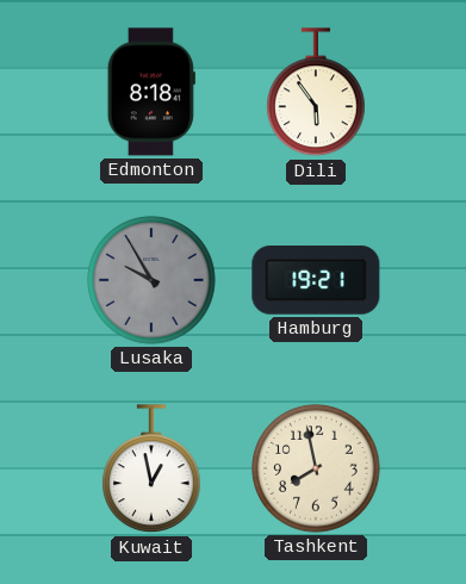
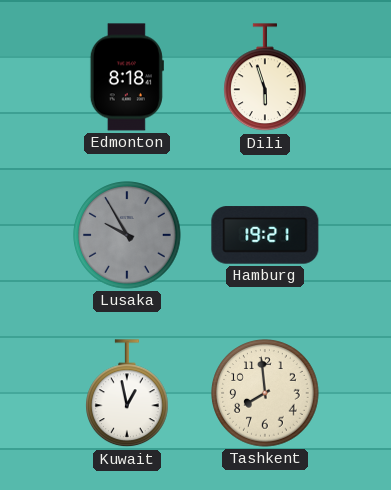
Dili: 5:54 -> 5:57 (266, 78)
Tashkent: 7:58 -> 7:59 (265, 393)
